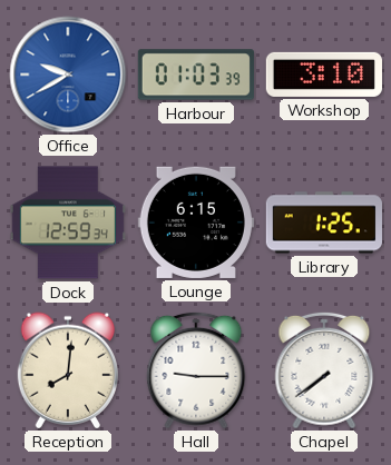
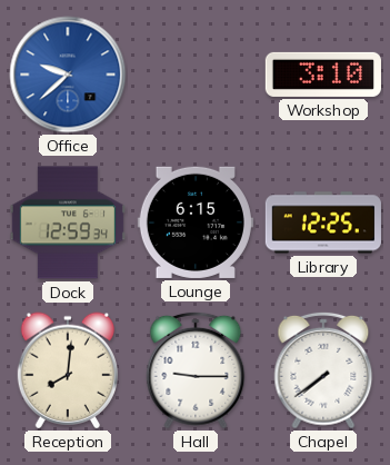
Office: 9:40 -> 9:38 (68, 75)
Harbour: 01:03 -> none (196, 75)
Library: 1:25 -> 12:25 (323, 222)
